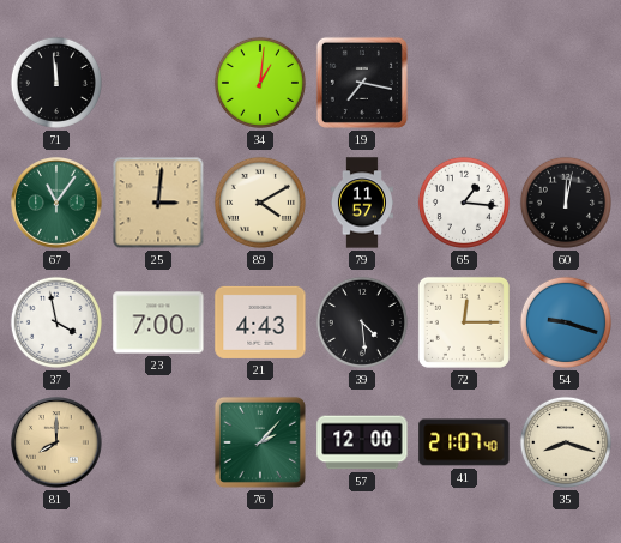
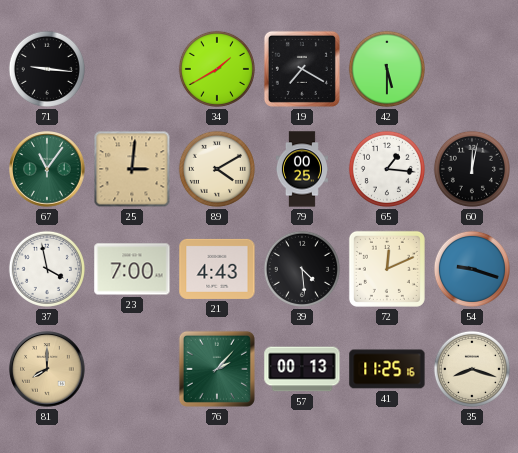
71: 11:59 -> 9:16 (47, 69)
34: 1:01 -> 1:40 (217, 69)
19: 7:17 -> 7:20 (302, 69)
42: none -> 5:30 (387, 69)
79: 11:57 -> 00:25 (302, 169)
72: 12:15 -> 12:11 (387, 269)
57: 12:00 -> 00:13 (302, 369)
41: 21:07 -> 11:25 (387, 369)
